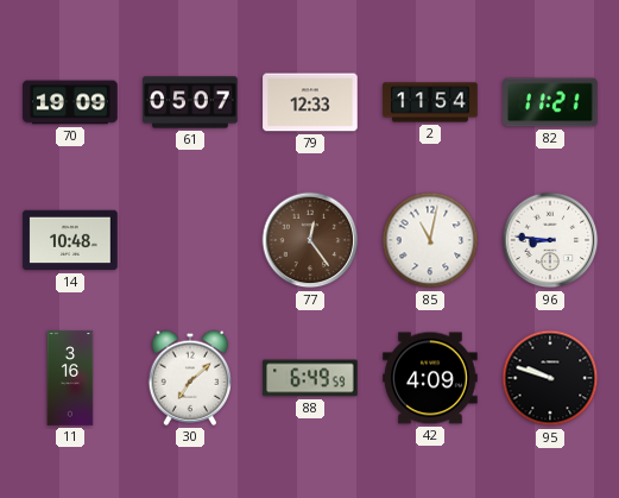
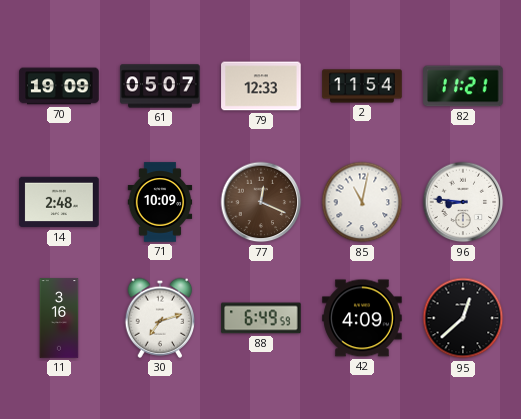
14: 10:48 -> 2:48 (59, 202)
71: none -> 10:09 (160, 202)
77: 12:24 -> 12:19 (261, 202)
30: 7:08 -> 7:12 (159, 318)
95: 9:48 -> 12:38 (463, 318)
